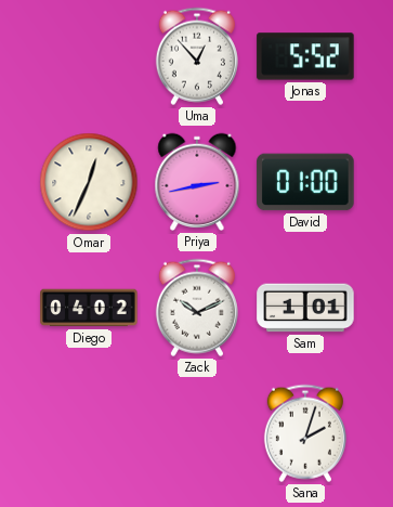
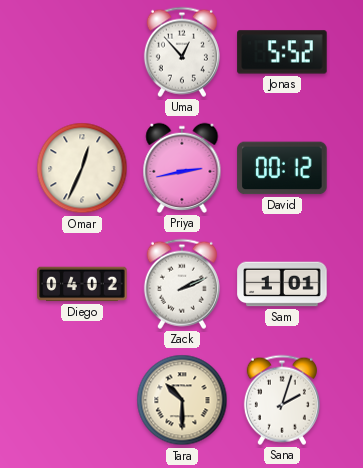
David: 01:00 -> 00:12 (282, 168)
Zack: 10:11 -> 2:11 (182, 284)
Tara: none -> 10:30 (182, 400)
